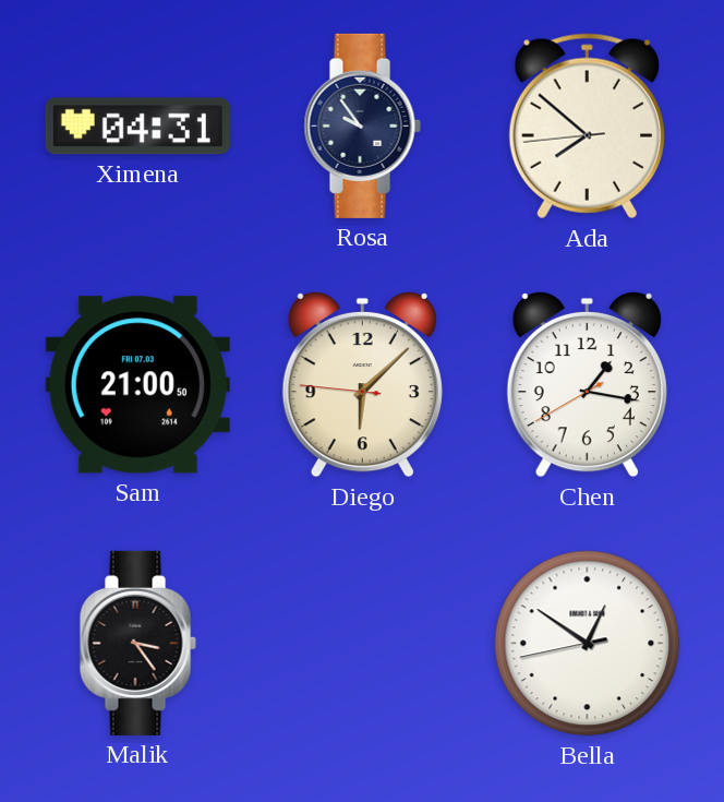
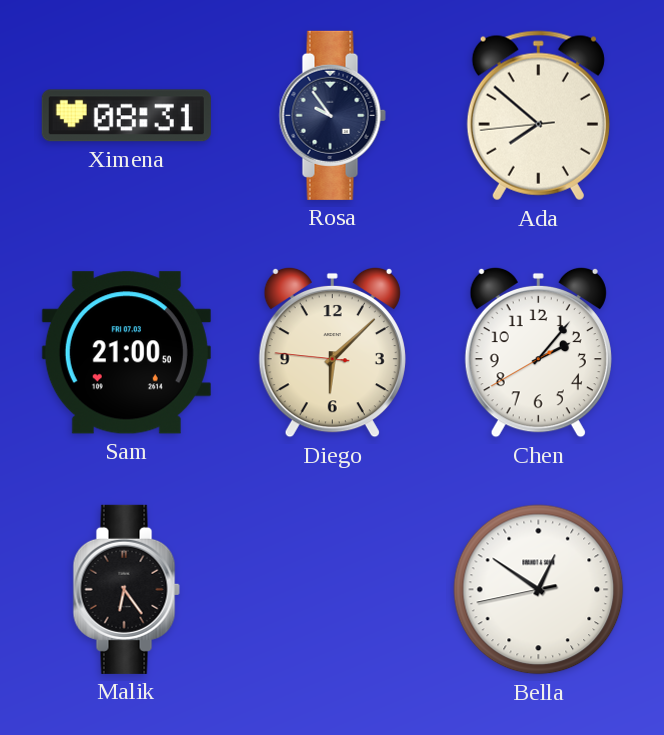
Ximena: 04:31 -> 08:31 (126, 116)
Chen: 1:16 -> 2:06 (538, 352)
Malik: 3:24 -> 6:24 (126, 589)
